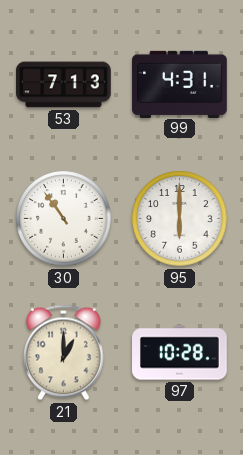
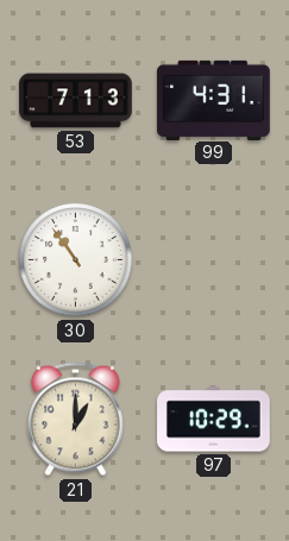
95: 6:00 -> none (180, 219)
97: 10:28 -> 10:29 (214, 420)
